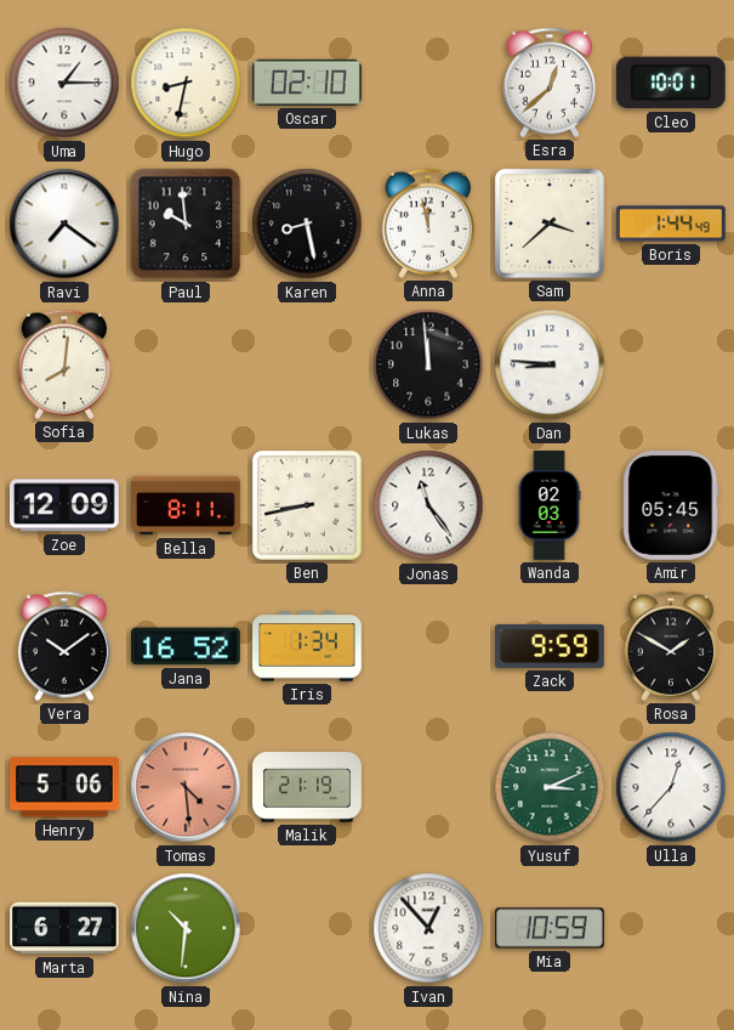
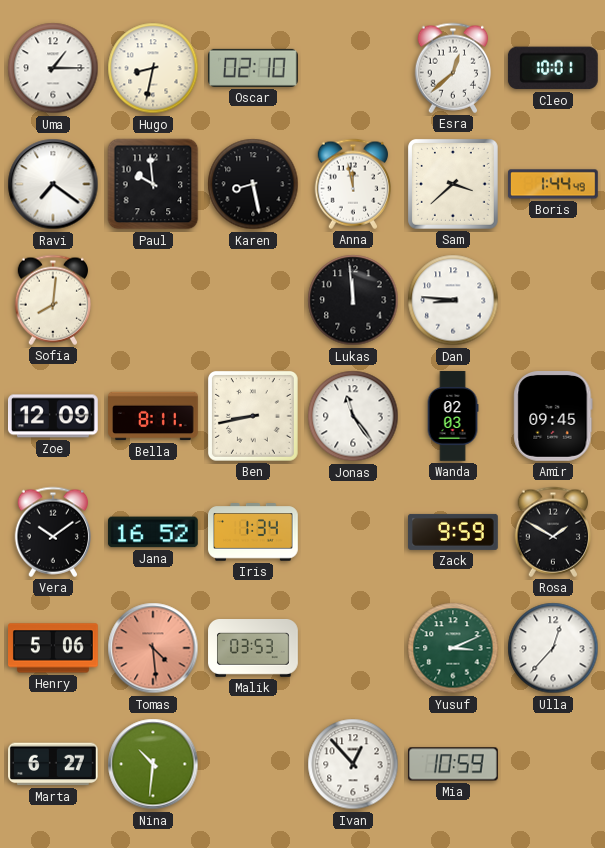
Amir: 05:45 -> 09:45 (553, 417)
Malik: 21:19 -> 03:53 (253, 649)
